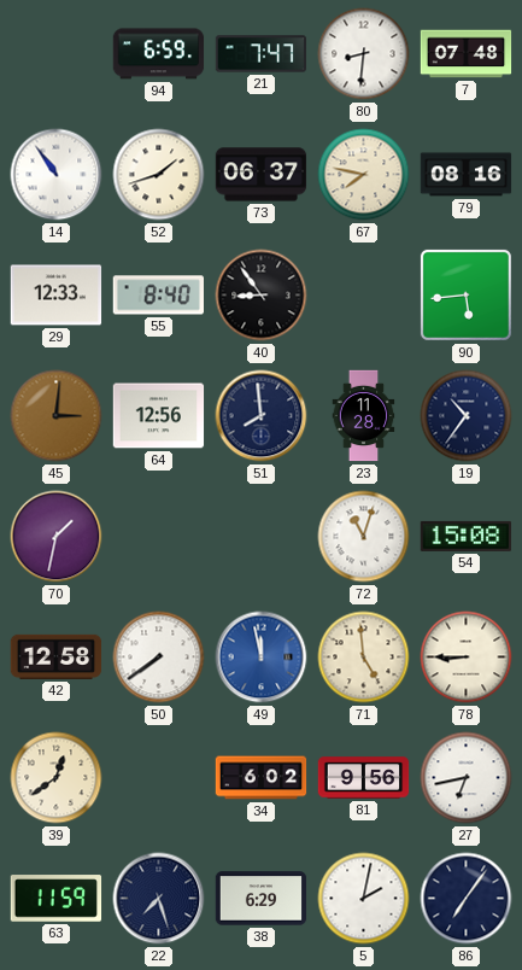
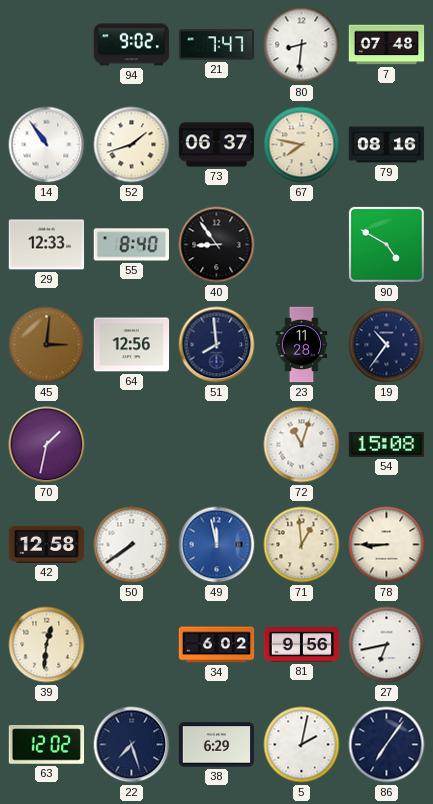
94: 6:59 -> 9:02 (132, 45)
90: 5:44 -> 4:50 (386, 244)
71: 4:59 -> 12:59 (302, 545)
39: 12:39 -> 12:31 (47, 645)
63: 11:59 -> 12:02 (47, 745)
